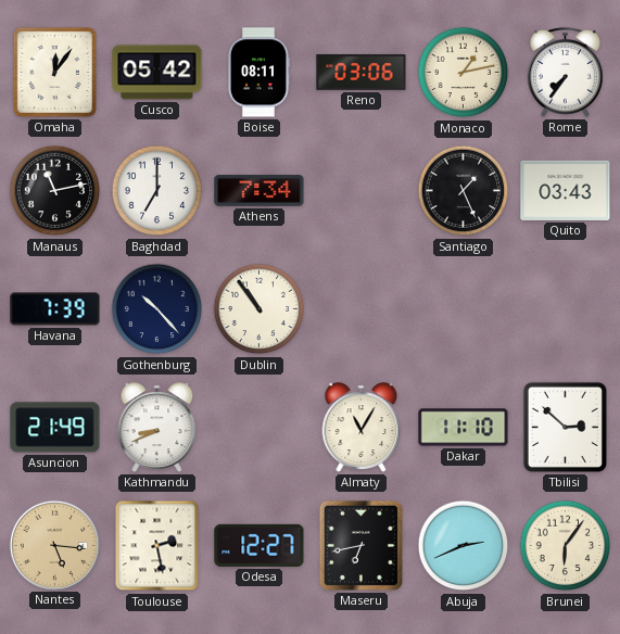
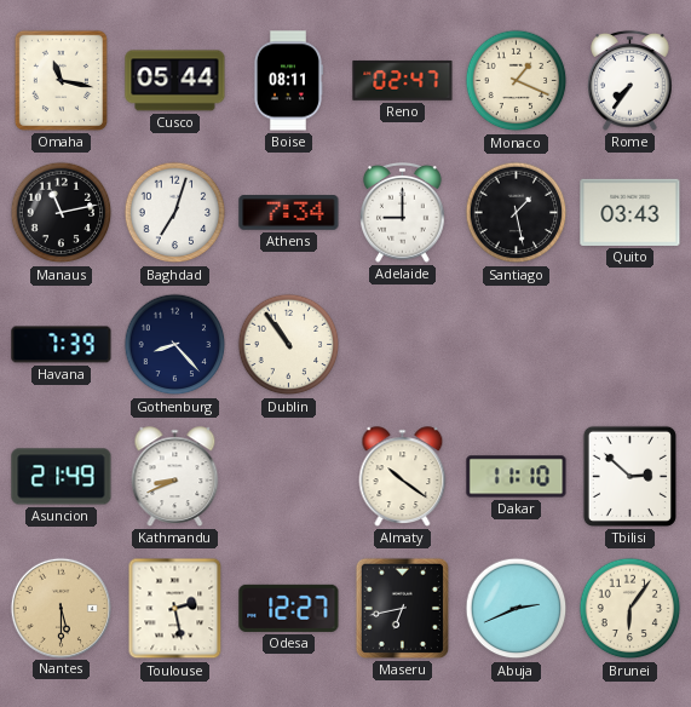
Omaha: 12:06 -> 11:17 (61, 80)
Cusco: 05:42 -> 05:44 (175, 81)
Reno: 03:06 -> 02:47 (403, 81)
Monaco: 1:13 -> 1:19 (517, 81)
Baghdad: 7:00 -> 7:03 (175, 213)
Adelaide: none -> 9:00 (403, 212)
Santiago: 1:26 -> 1:28 (517, 213)
Gothenburg: 10:23 -> 8:23 (175, 345)
Almaty: 11:05 -> 10:21 (403, 477)
Nantes: 5:16 -> 5:30 (61, 608)
